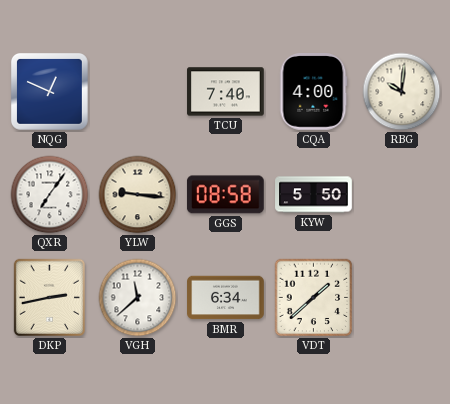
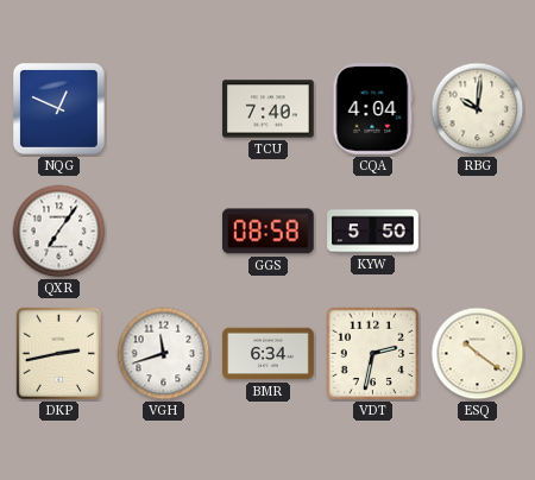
CQA: 4:00 -> 4:04 (373, 109)
YLW: 9:16 -> none (138, 195)
VGH: 11:38 -> 11:42 (164, 354)
VDT: 1:38 -> 2:32 (373, 354)
ESQ: none -> 10:21 (478, 354)
